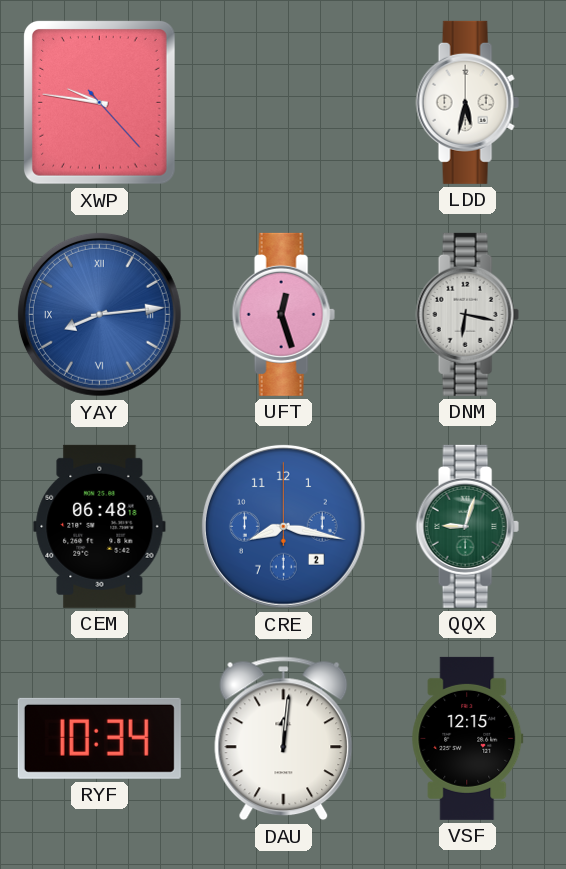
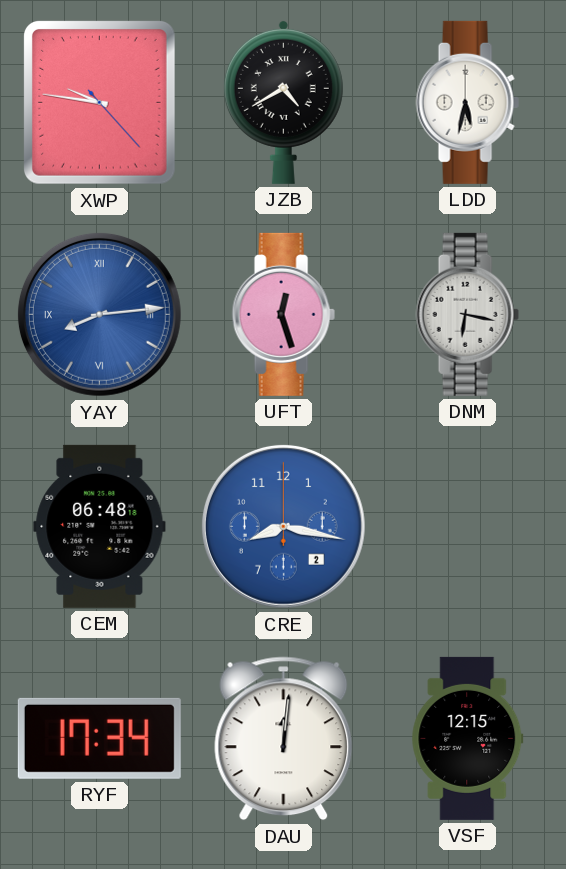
JZB: none -> 4:40 (283, 102)
QQX: 9:03 -> none (467, 526)
RYF: 10:34 -> 17:34 (99, 738)
